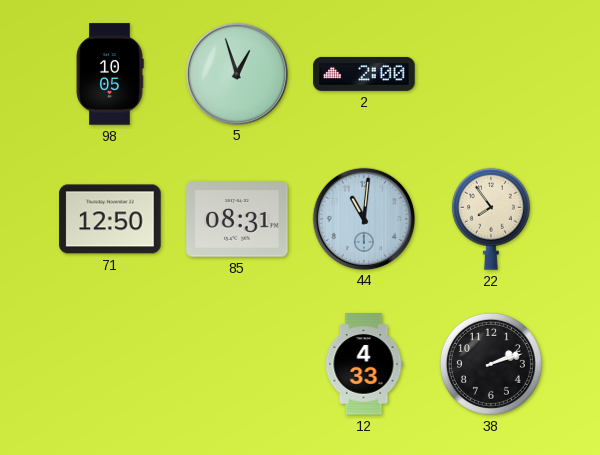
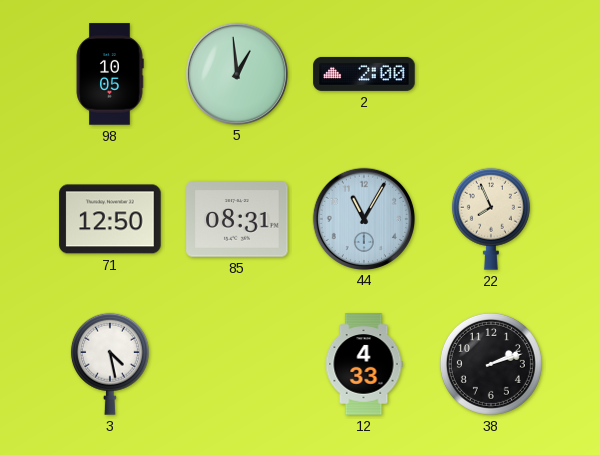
5: 12:57 -> 12:59 (236, 73)
44: 11:01 -> 11:05 (363, 218)
22: 7:54 -> 7:56 (491, 219)
3: none -> 4:28 (110, 364)
